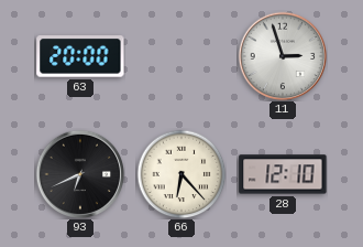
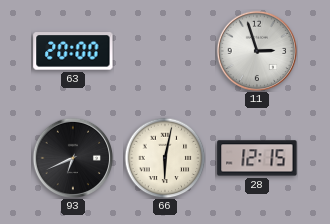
66: 6:23 -> 6:02 (165, 158)
28: 12:10 -> 12:15 (257, 158)
